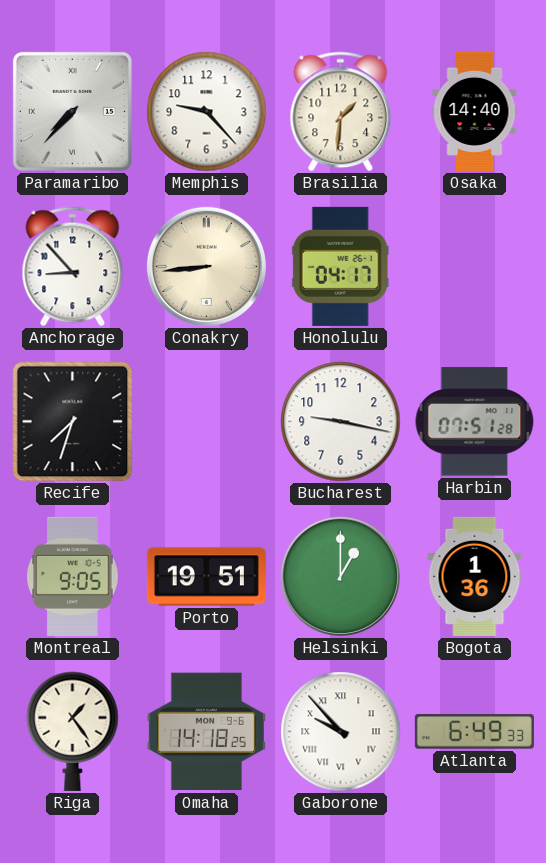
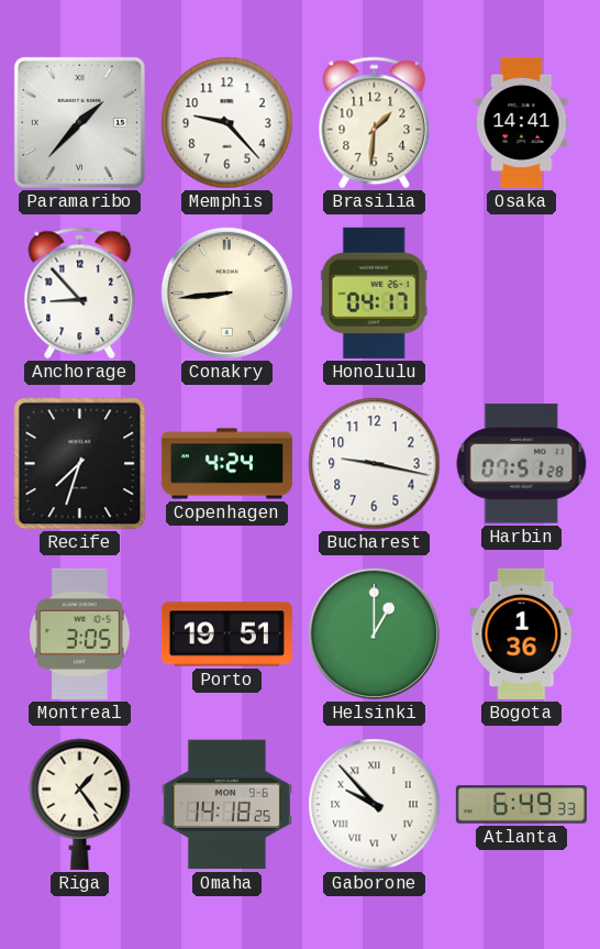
Paramaribo: 7:37 -> 1:37 (79, 122)
Osaka: 14:40 -> 14:41 (522, 122)
Copenhagen: none -> 4:24 (226, 464)
Montreal: 9:05 -> 3:05 (80, 633)
